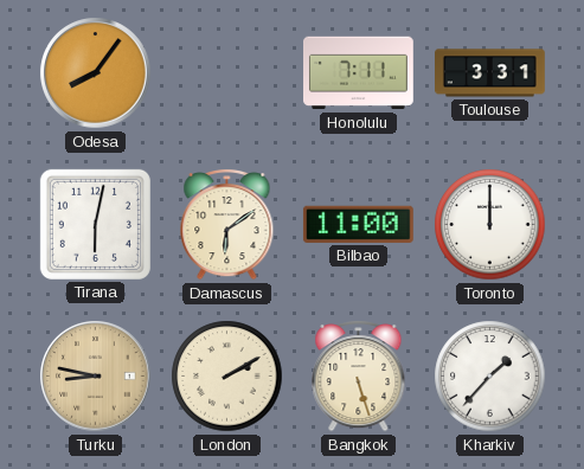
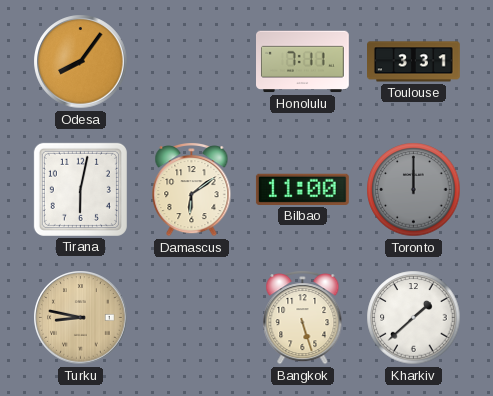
Toronto dial: white -> grey (414, 190)
London: 2:10 -> none (227, 377)
Kharkiv: 1:37 -> 1:38 (414, 318)
